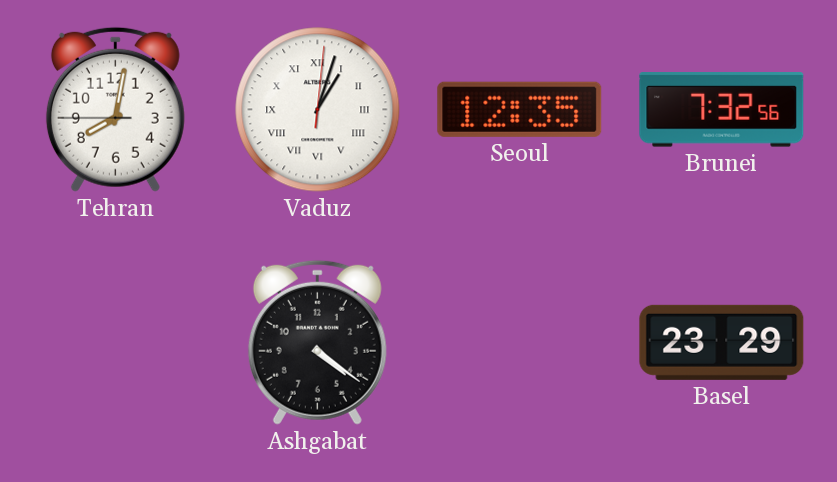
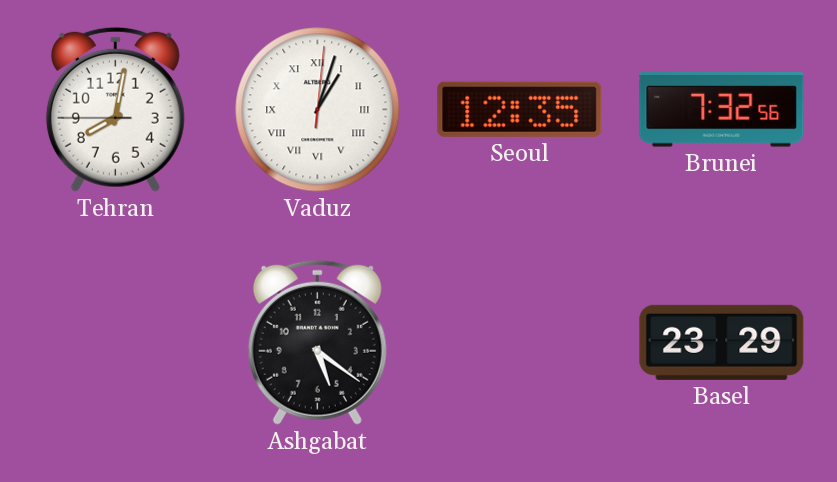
Ashgabat: 4:21 -> 5:21 (317, 342)
